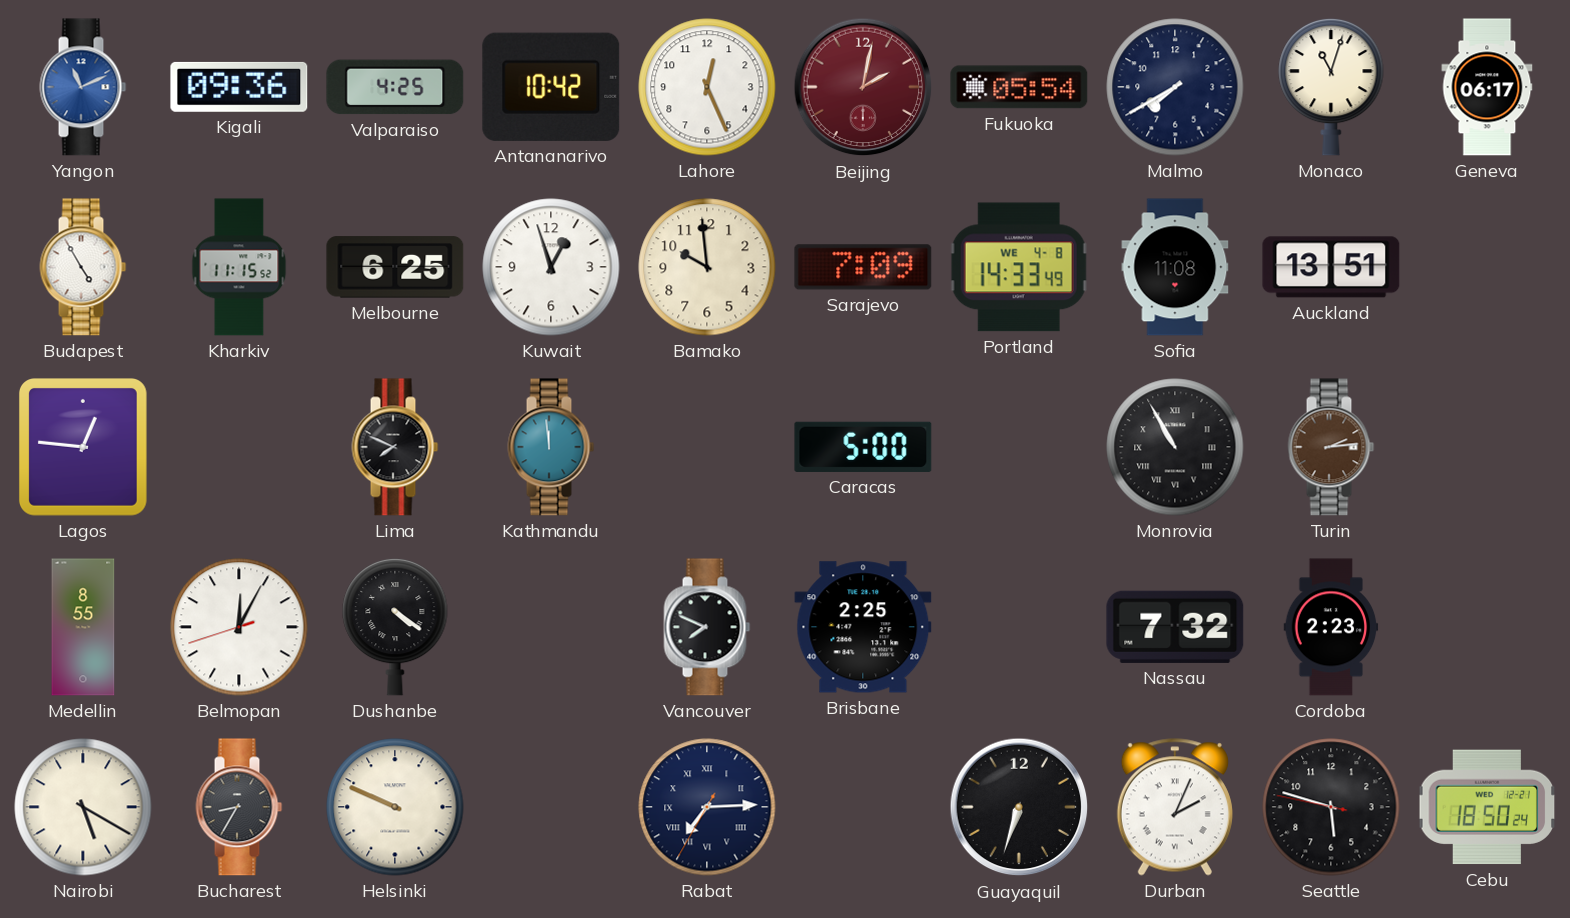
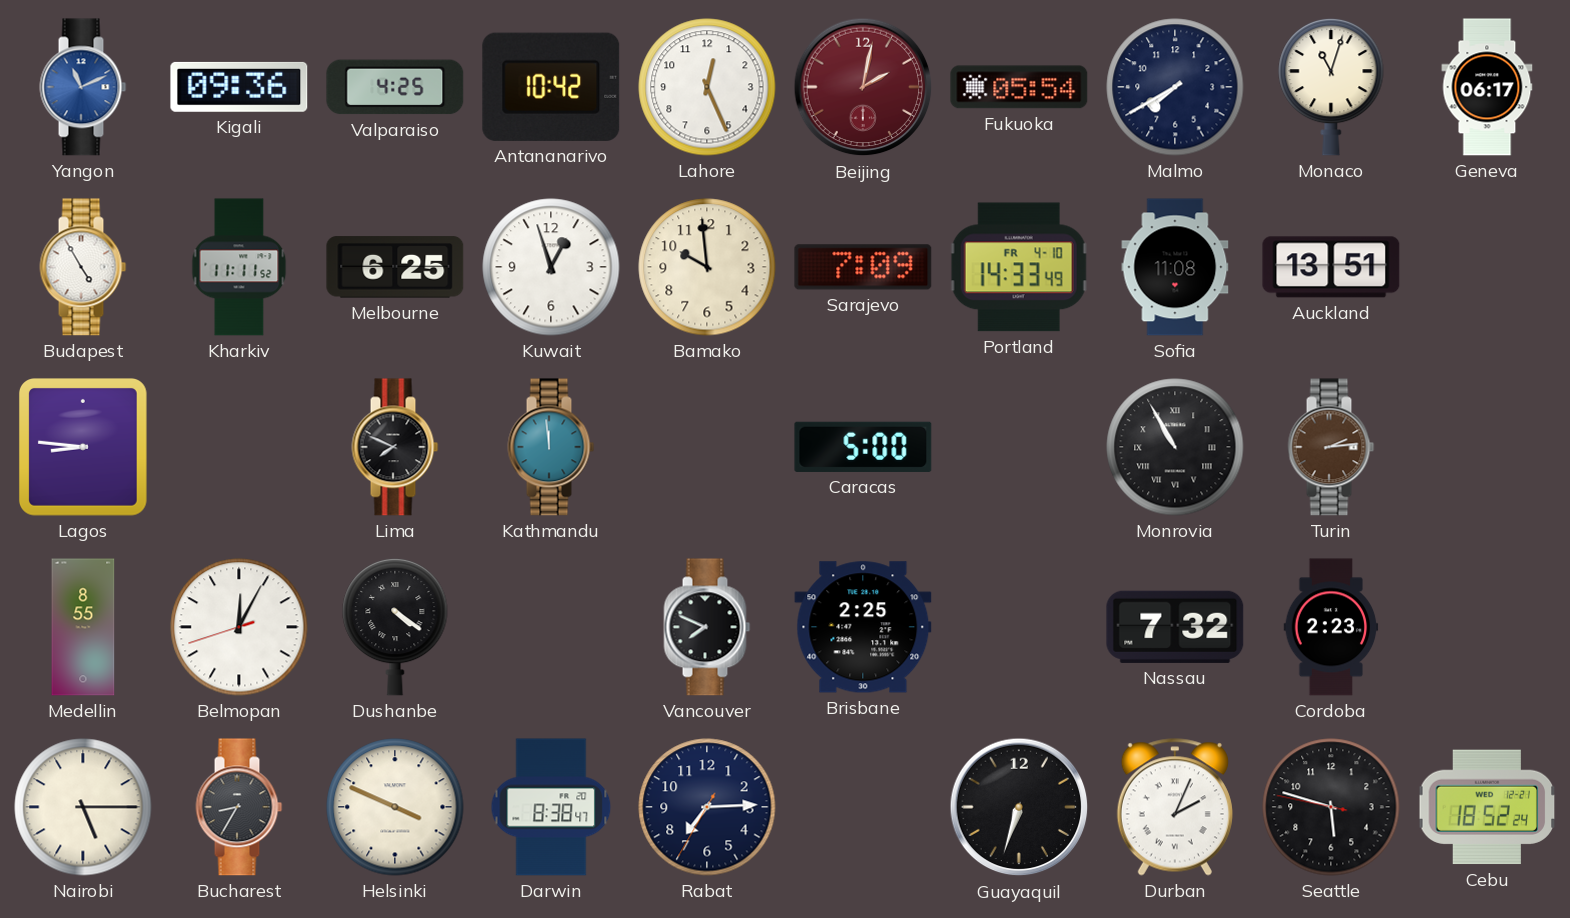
Kharkiv: 11:15 -> 11:11 (239, 267)
Portland date: WE 4-8 -> FR 4-10 (1019, 267)
Lagos: 12:46 -> 8:46 (83, 448)
Nairobi: 5:20 -> 5:15 (83, 807)
Helsinki: 9:49 -> 3:49 (395, 807)
Darwin: none -> 8:38 (551, 807)
Rabat numerals: Roman -> Arabic (707, 807)
Cebu: 18:50 -> 18:52 (1487, 807)
